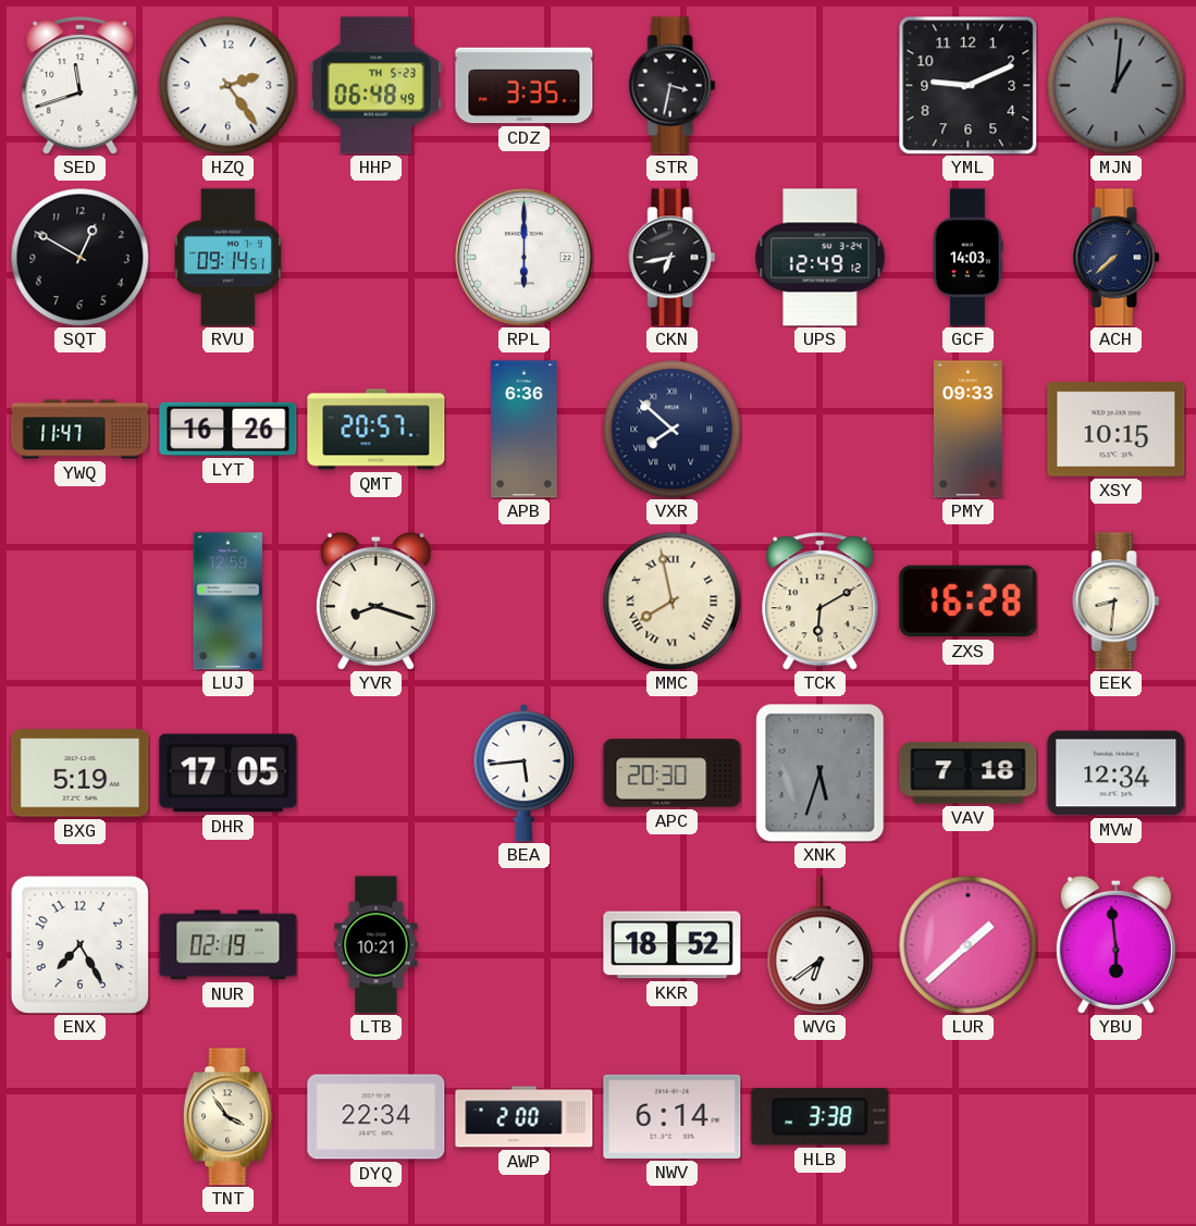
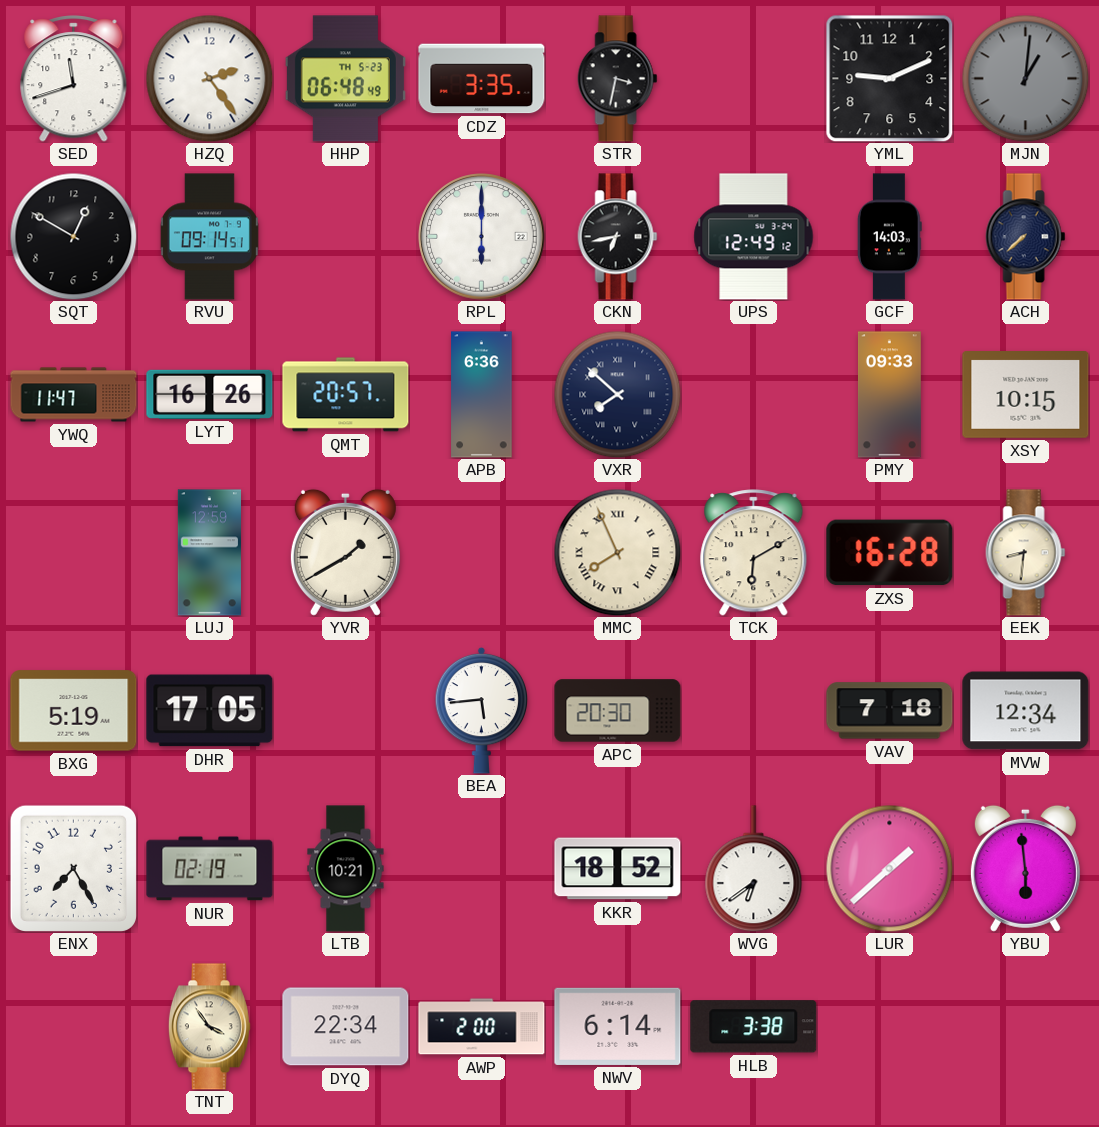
YVR: 8:18 -> 1:40 (345, 552)
MMC: 7:58 -> 7:56 (617, 552)
XNK: 5:33 -> none (821, 773)
